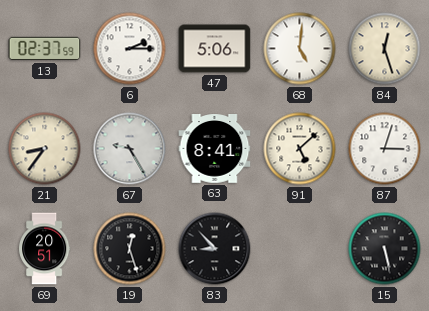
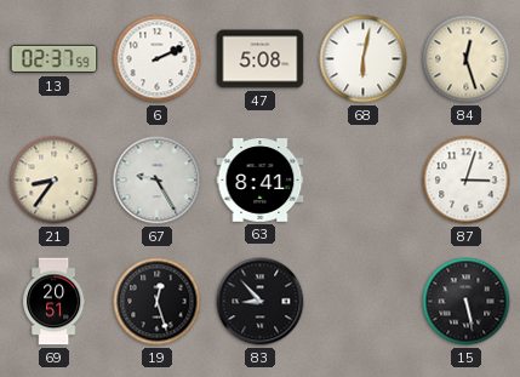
6: 2:15 -> 2:11 (158, 59)
47: 5:06 -> 5:08 (261, 59)
68: 5:01 -> 6:02 (364, 59)
91: 5:08 -> none (300, 149)
